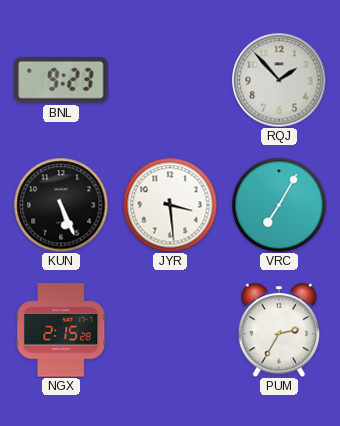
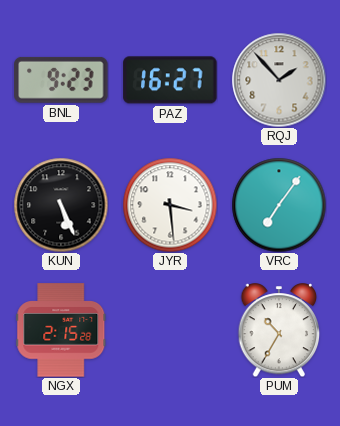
PAZ: none -> 16:27 (170, 80)
VRC: 7:05 -> 7:06 (279, 205)
PUM: 2:35 -> 10:35 (279, 331)
